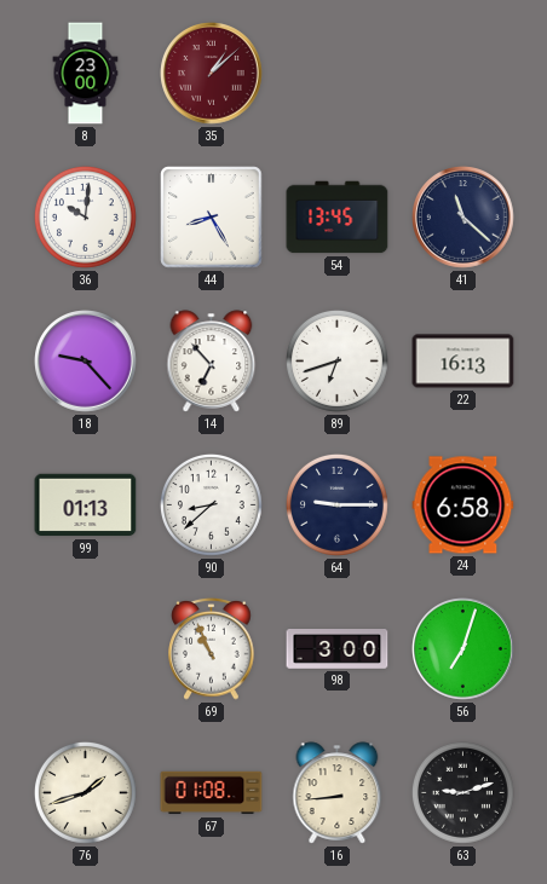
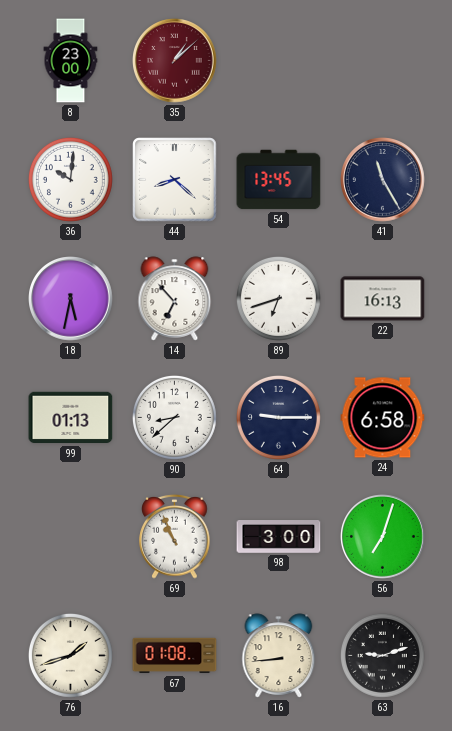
44: 8:25 -> 8:22 (175, 180)
41: 11:22 -> 11:25 (383, 180)
18: 9:23 -> 5:32 (71, 299)
